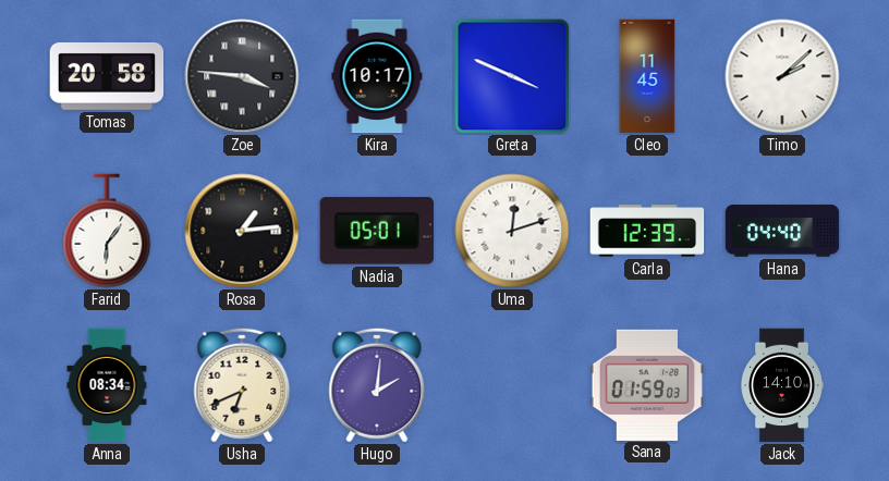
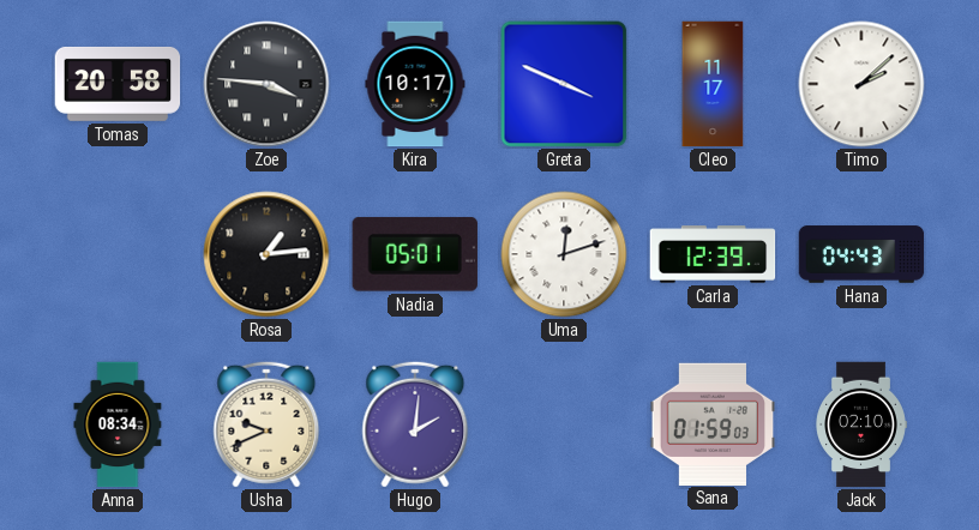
Cleo: 11:45 -> 11:17 (713, 84)
Farid: 6:06 -> none (107, 231)
Hana: 04:40 -> 04:43 (861, 254)
Usha: 6:41 -> 9:41 (266, 424)
Jack: 14:10 -> 02:10 (861, 424)
